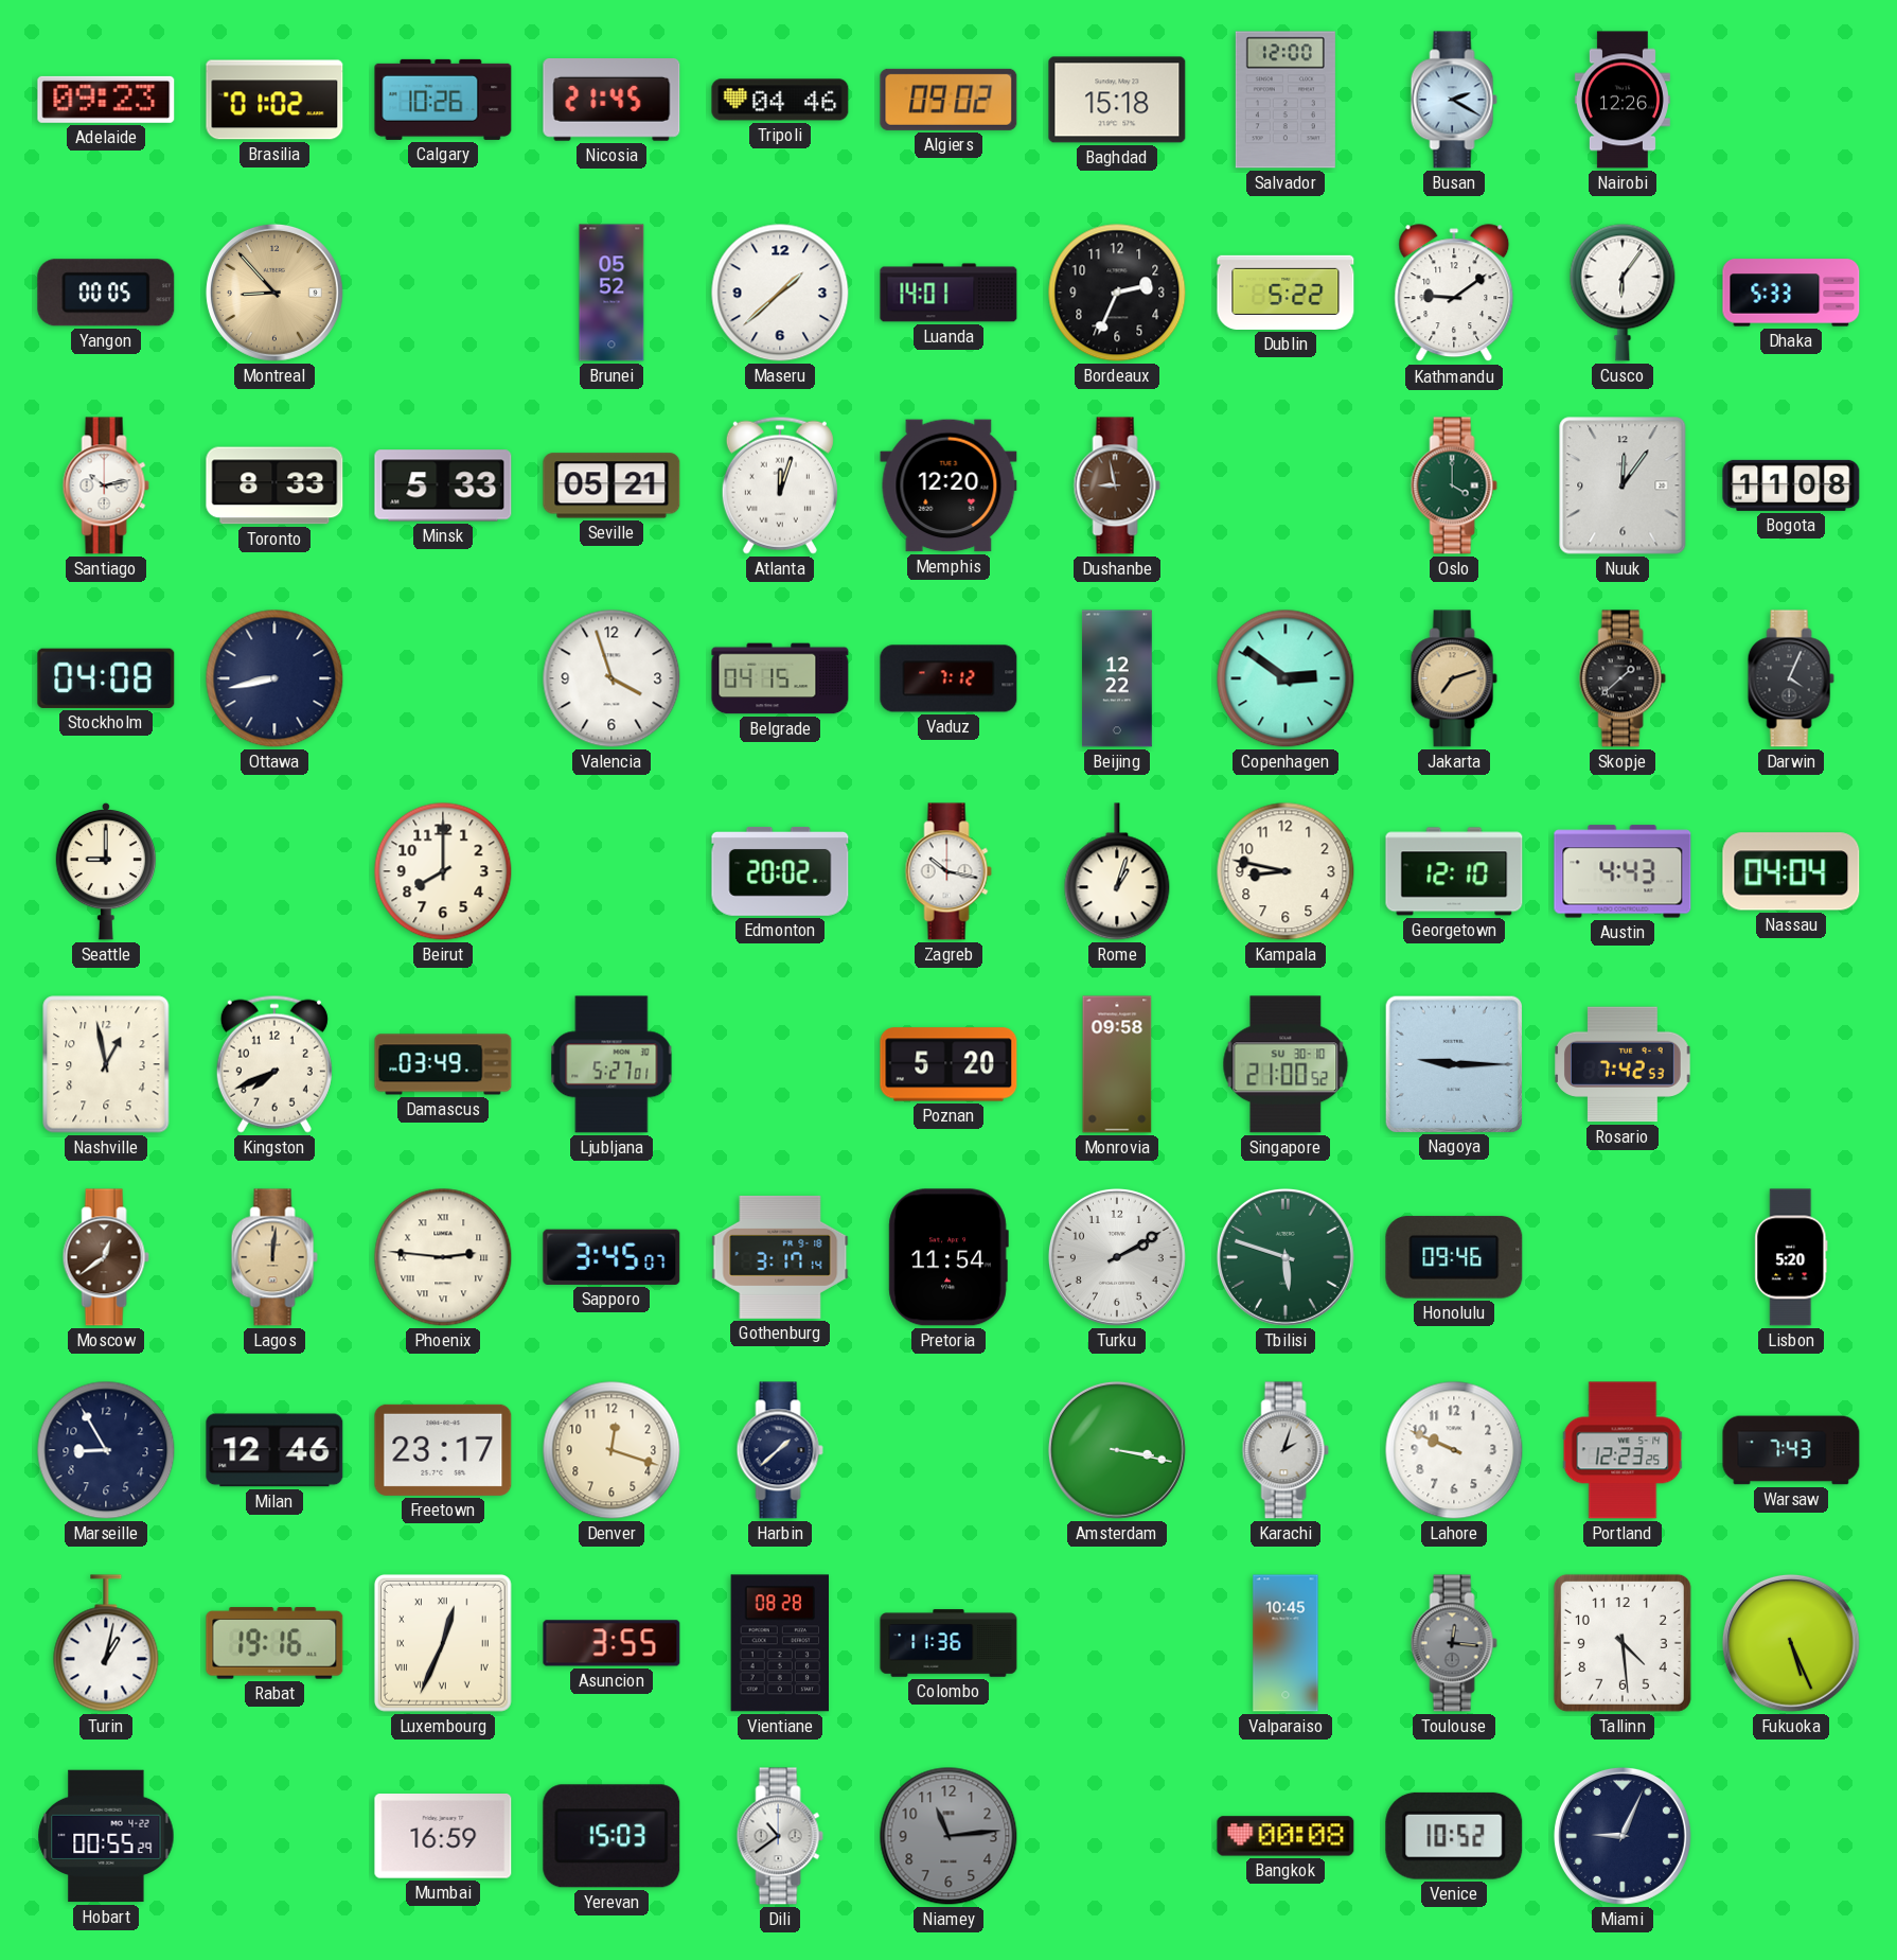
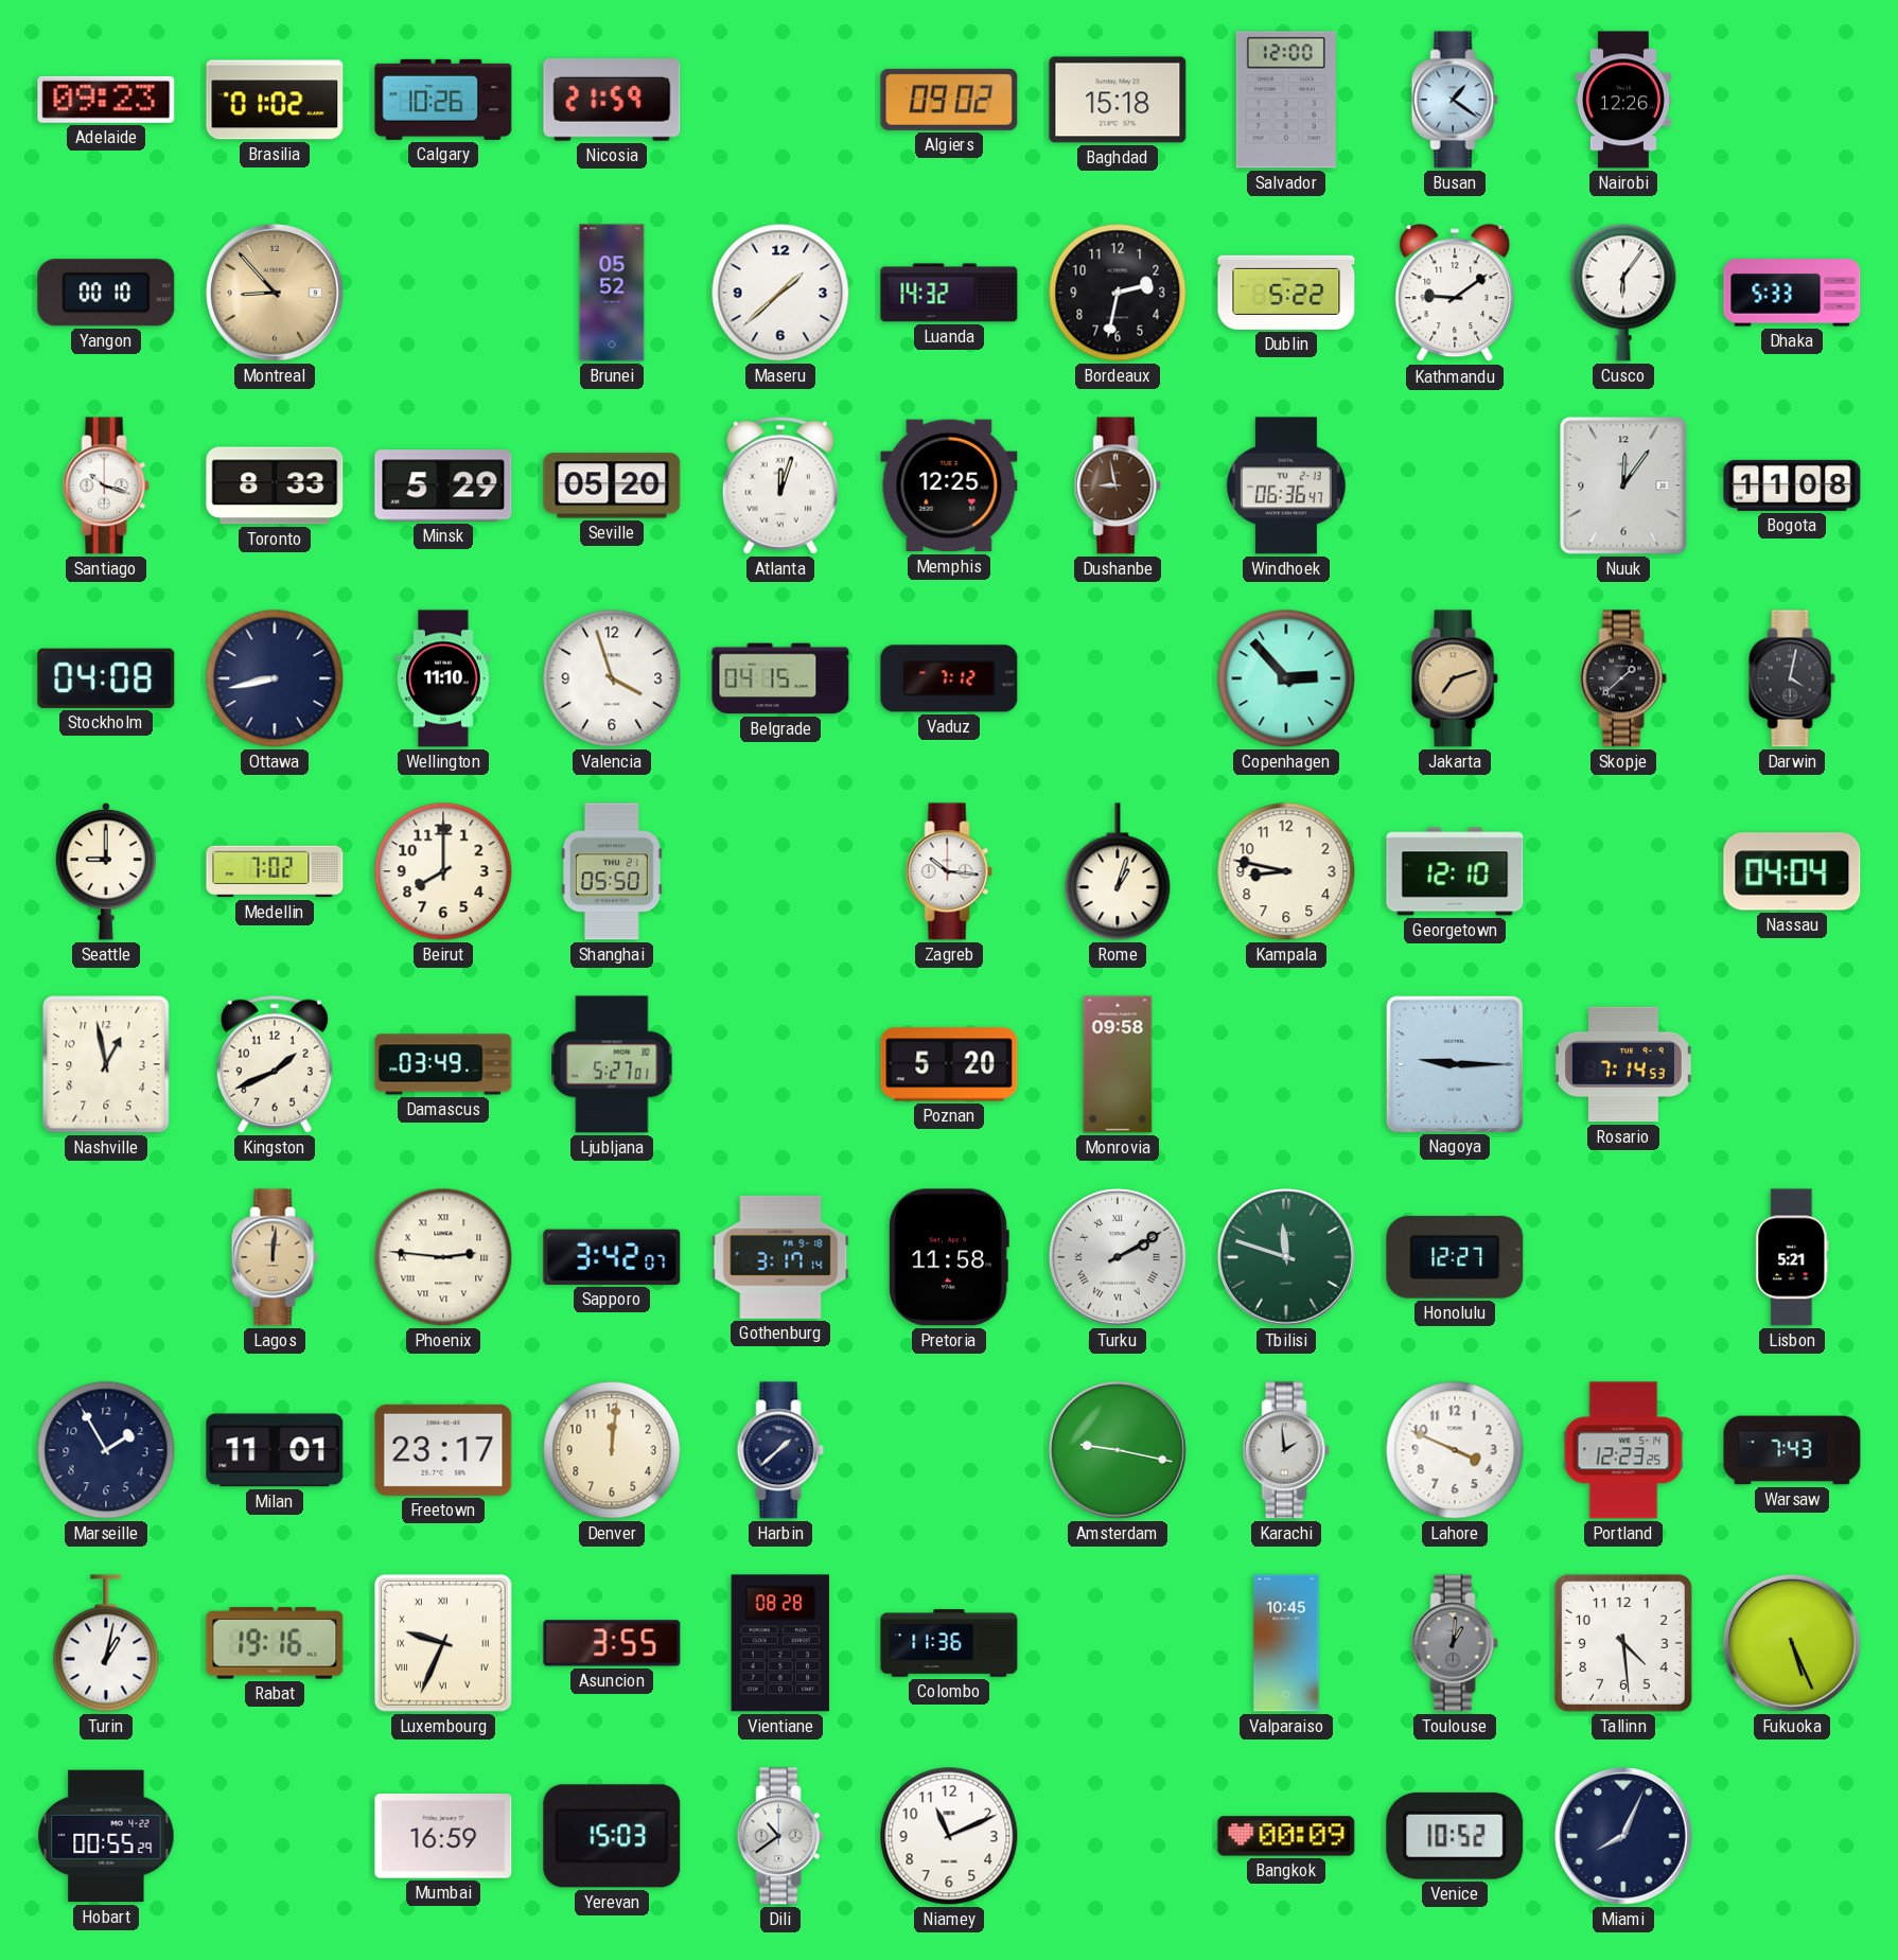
Nicosia: 21:45 -> 21:59 (612, 101)
Tripoli: 04:46 -> none (780, 100)
Busan: 2:20 -> 1:21 (1455, 100)
Yangon: 00:05 -> 00:10 (106, 293)
Luanda: 14:01 -> 14:32 (949, 293)
Bordeaux: 2:34 -> 2:32 (1118, 293)
Santiago: 10:13 -> 10:18 (106, 485)
Minsk: 5:33 -> 5:29 (443, 485)
Seville: 05:21 -> 05:20 (612, 485)
Memphis: 12:20 -> 12:25 (949, 485)
Windhoek: none -> 06:36 (1286, 485)
Oslo: 4:00 -> none (1454, 485)
Wellington: none -> 11:10 (443, 678)
Beijing: 12:22 -> none (1117, 678)
Copenhagen: 2:51 -> 2:53 (1286, 678)
Darwin: 4:04 -> 4:02 (1792, 678)
Medellin: none -> 7:02 (275, 871)
Shanghai: none -> 05:50 (612, 871)
Edmonton: 20:02 -> none (780, 871)
Zagreb: 10:17 -> 10:16 (949, 871)
Austin: 4:43 -> none (1623, 871)
Kingston: 7:41 -> 1:41 (275, 1064)
Singapore: 21:00 -> none (1286, 1064)
Rosario: 7:42 -> 7:14 (1623, 1064)
Moscow: 12:39 -> none (106, 1257)
Sapporo: 3:45 -> 3:42 (612, 1257)
Pretoria: 11:54 -> 11:58 (949, 1257)
Turku numerals: Arabic -> Roman (1118, 1257)
Tbilisi: 5:48 -> 11:48 (1286, 1257)
Honolulu: 09:46 -> 12:27 (1455, 1257)
Lisbon: 5:20 -> 5:21 (1792, 1257)
Marseille: 8:55 -> 1:55 (106, 1450)
Milan: 12:46 -> 11:01 (275, 1450)
Denver: 12:18 -> 12:01 (612, 1450)
Amsterdam: 3:17 -> 9:17 (1118, 1450)
Karachi: 2:03 -> 1:59 (1286, 1450)
Lahore: 9:49 -> 3:49 (1455, 1450)
Luxembourg: 12:34 -> 9:34 (443, 1643)
Toulouse: 12:16 -> 1:01 (1455, 1643)
Niamey: 11:14 -> 11:11 (949, 1836)
Niamey dial: grey -> white (949, 1836)
Bangkok: 00:08 -> 00:09 (1286, 1836)
Miami: 9:04 -> 8:04 (1623, 1836)
